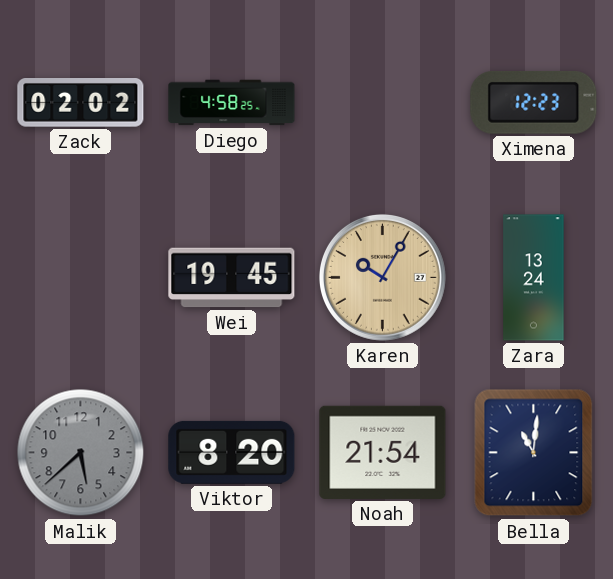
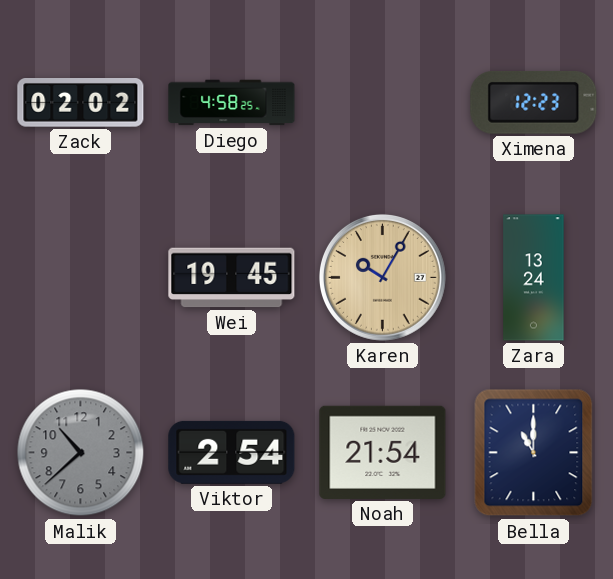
Malik: 5:38 -> 10:38 (81, 453)
Viktor: 8:20 -> 2:54 (232, 452)
Bella: 11:01 -> 11:00 (534, 453)
